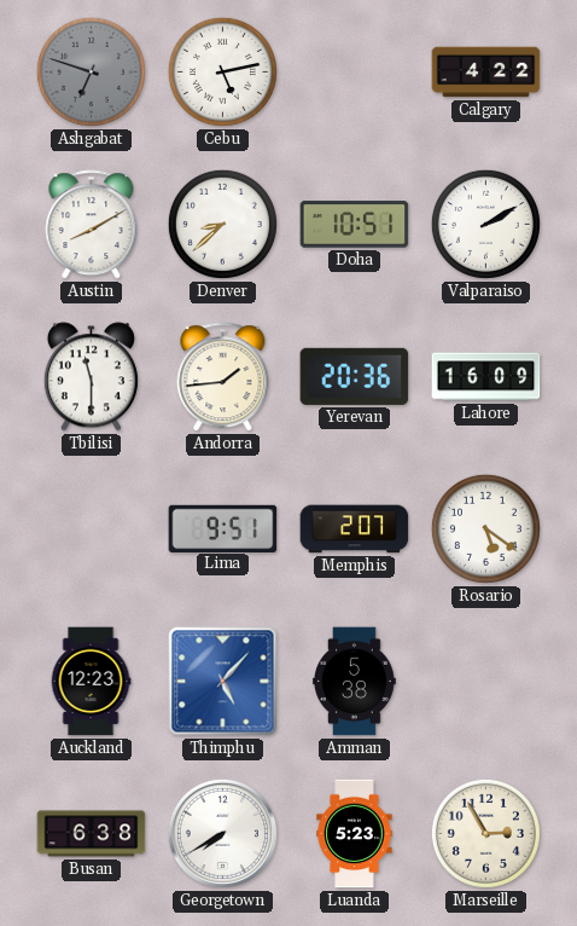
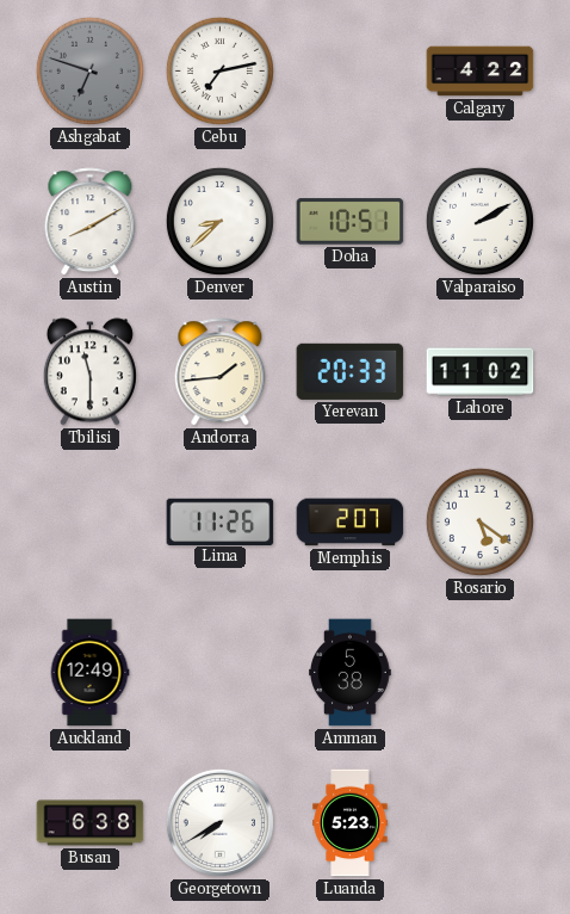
Cebu: 5:13 -> 7:13 (219, 70)
Yerevan: 20:36 -> 20:33 (351, 371)
Lahore: 16:09 -> 11:02 (481, 372)
Lima: 9:51 -> 11:26 (221, 521)
Auckland: 12:23 -> 12:49 (89, 673)
Thimphu: 5:07 -> none (223, 682)
Marseille: 2:55 -> none (485, 833)
